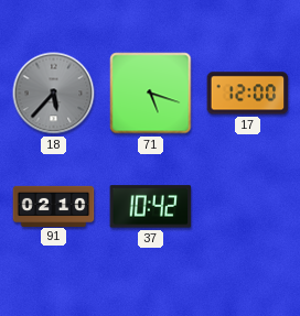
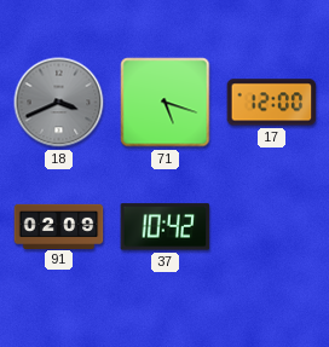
18: 5:37 -> 3:41 (59, 103)
91: 02:10 -> 02:09 (59, 226)
